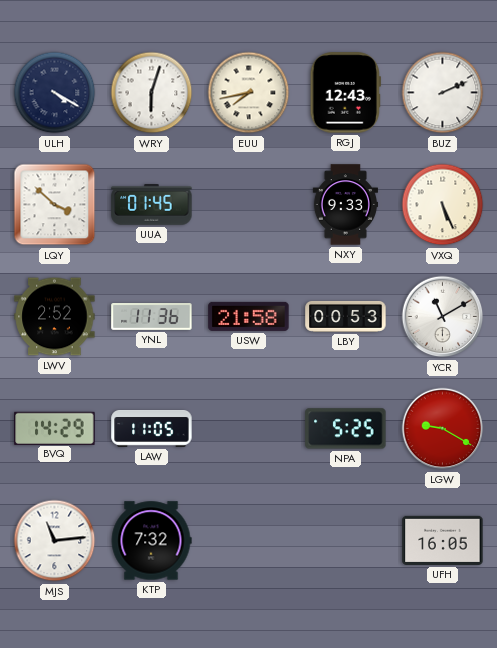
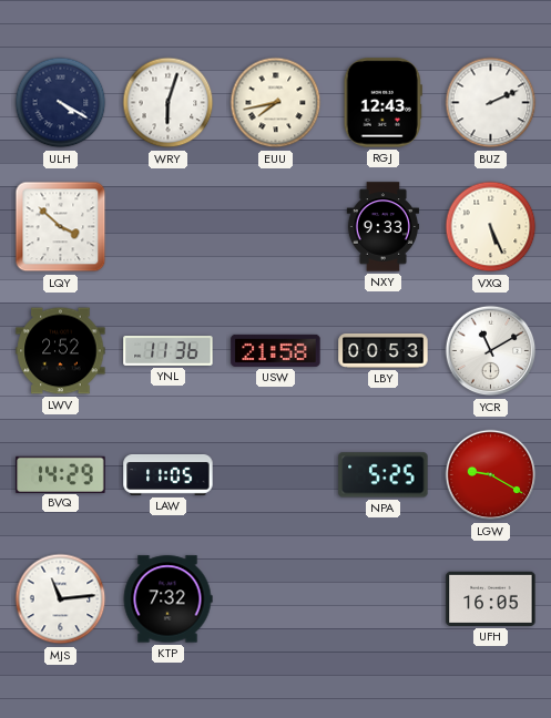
UUA: 01:45 -> none (152, 205)
